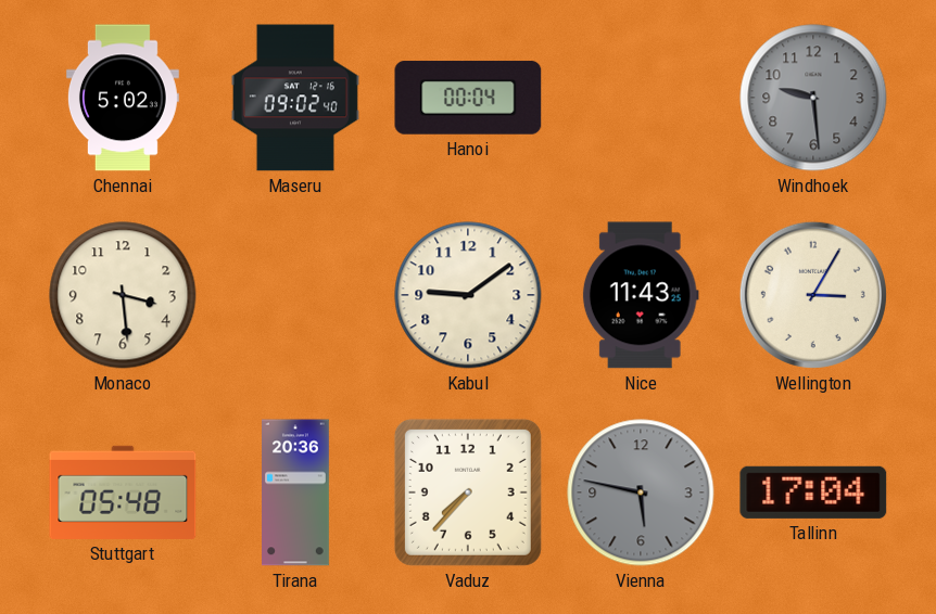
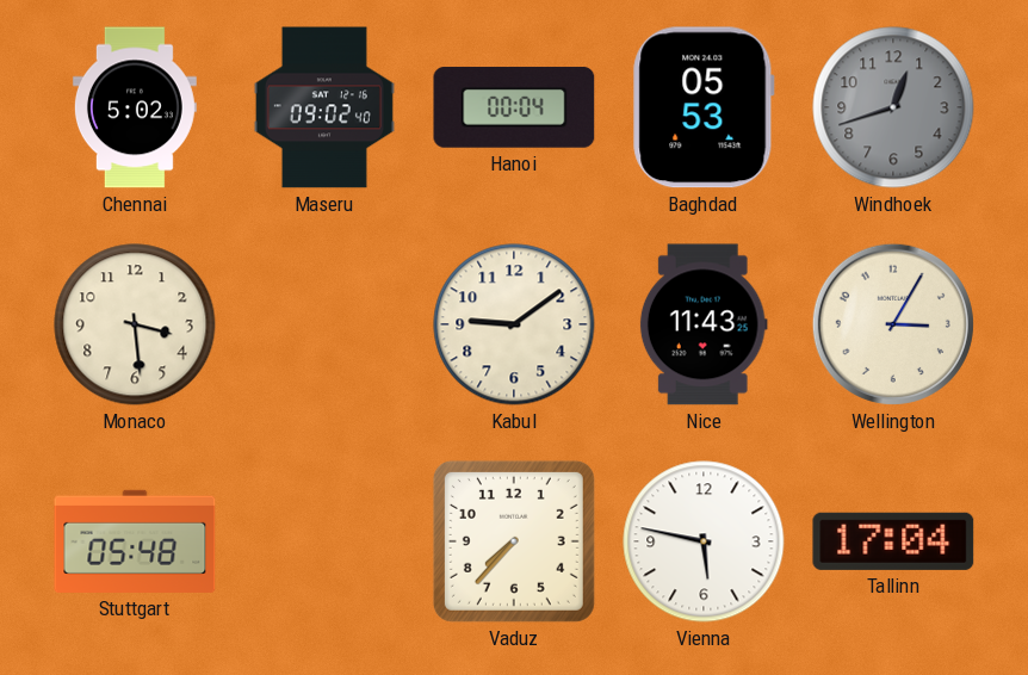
Baghdad: none -> 05:53 (704, 107)
Windhoek: 9:29 -> 12:42 (893, 107)
Tirana: 20:36 -> none (296, 493)
Vienna dial: grey -> white (704, 541)
